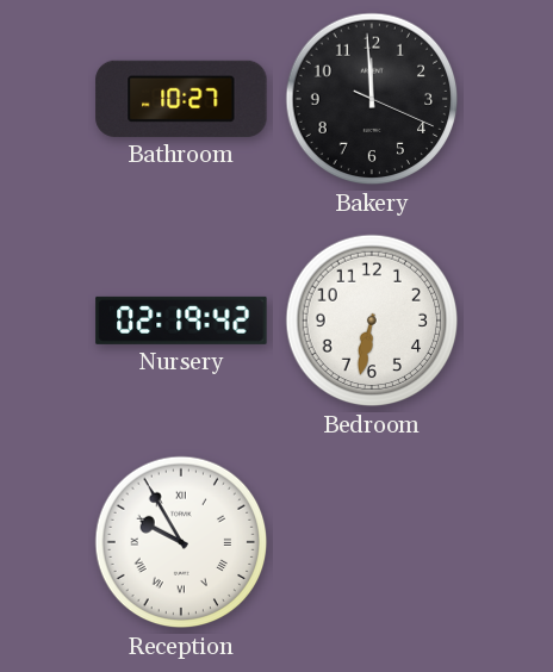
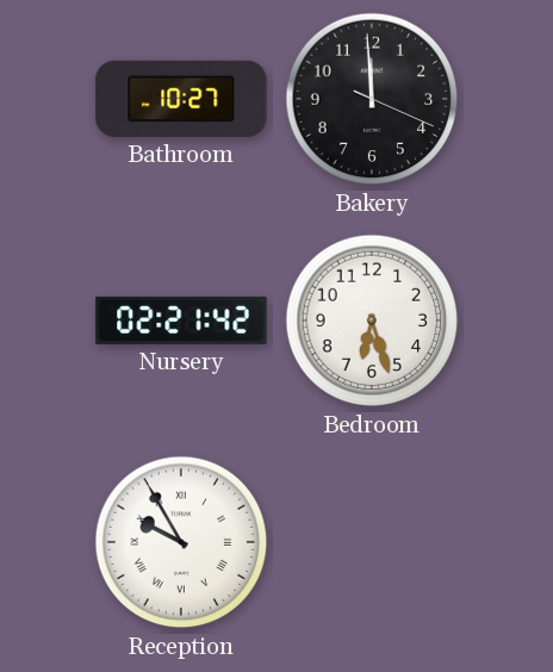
Nursery: 02:19 -> 02:21 (181, 321)
Bedroom: 6:32 -> 6:27 (372, 321)
